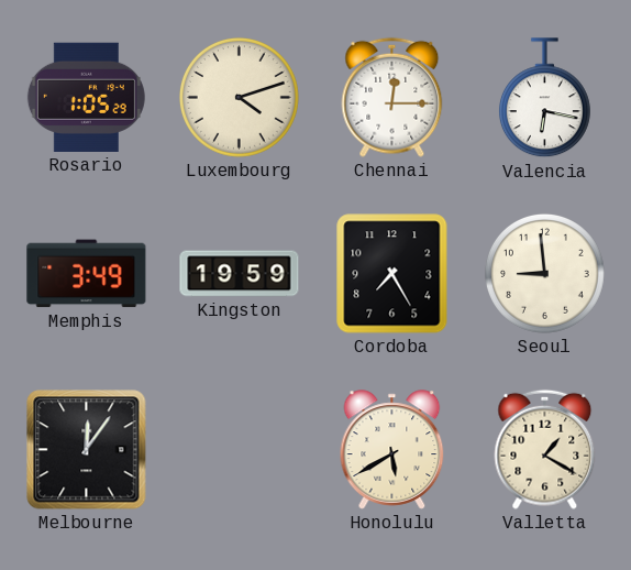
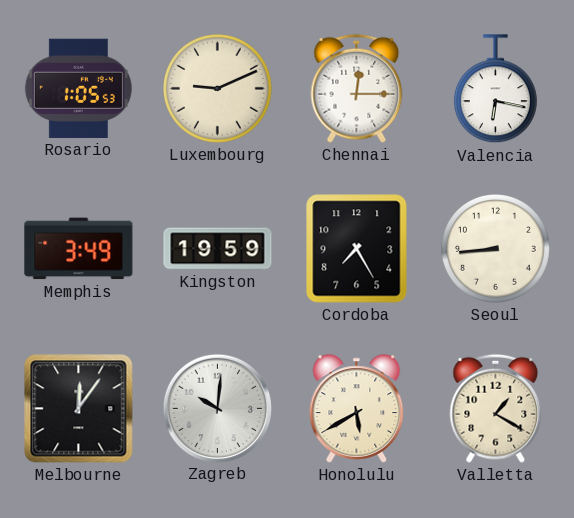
Rosario: 1:05:29 -> 1:05:53 (78, 88)
Luxembourg: 4:12 -> 9:11 (217, 88)
Seoul: 8:59 -> 8:44 (495, 248)
Zagreb: none -> 10:01 (217, 408)
